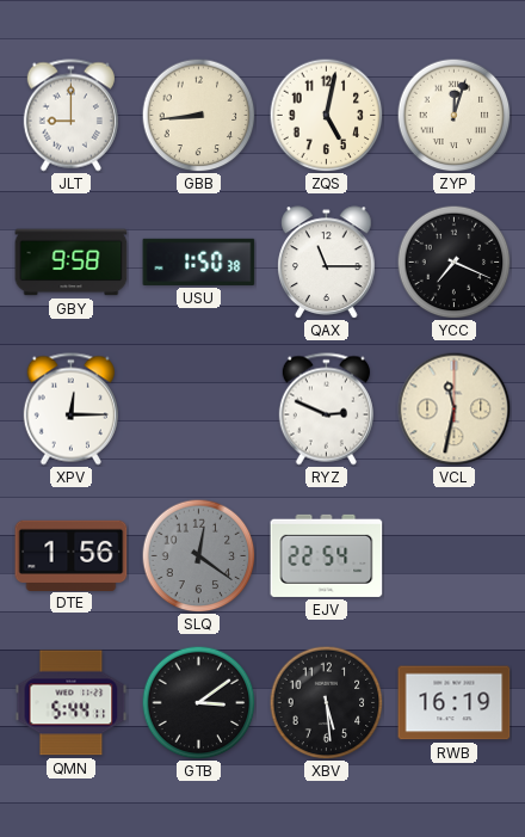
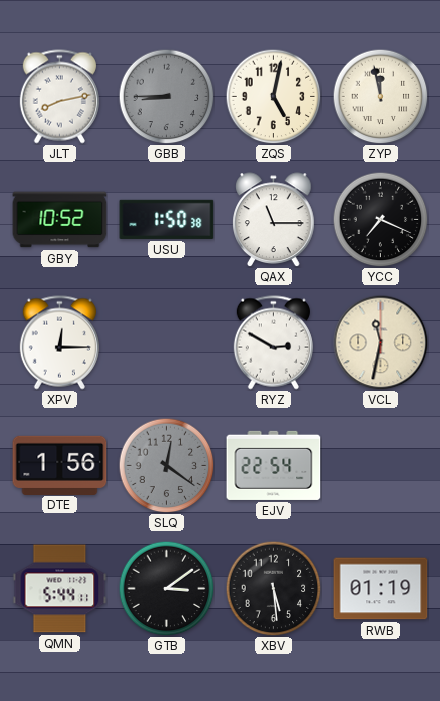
JLT: 9:00 -> 8:13 (59, 97)
GBB: 8:44 -> 8:45 (166, 96)
GBB dial: cream -> grey (166, 96)
ZYP: 12:03 -> 11:58 (380, 96)
GBY: 9:58 -> 10:52 (60, 220)
RYZ: 2:49 -> 2:50 (273, 343)
RWB: 16:19 -> 01:19 (381, 589)
